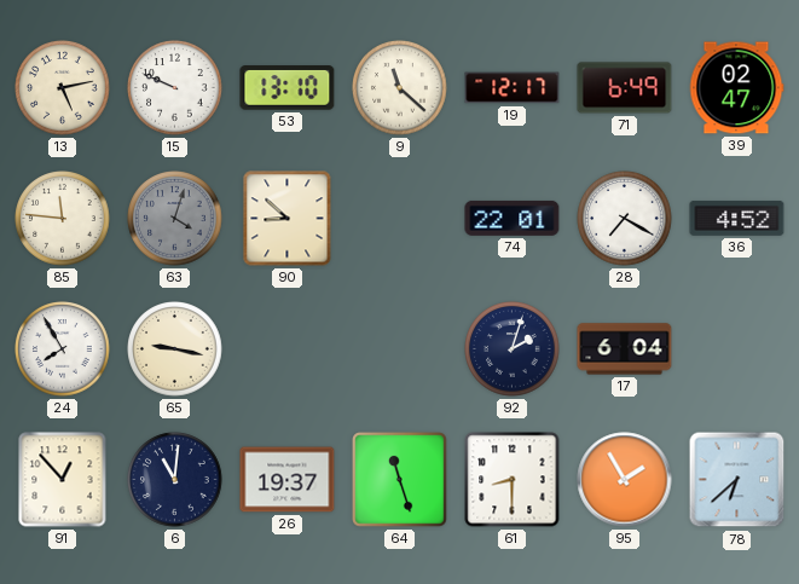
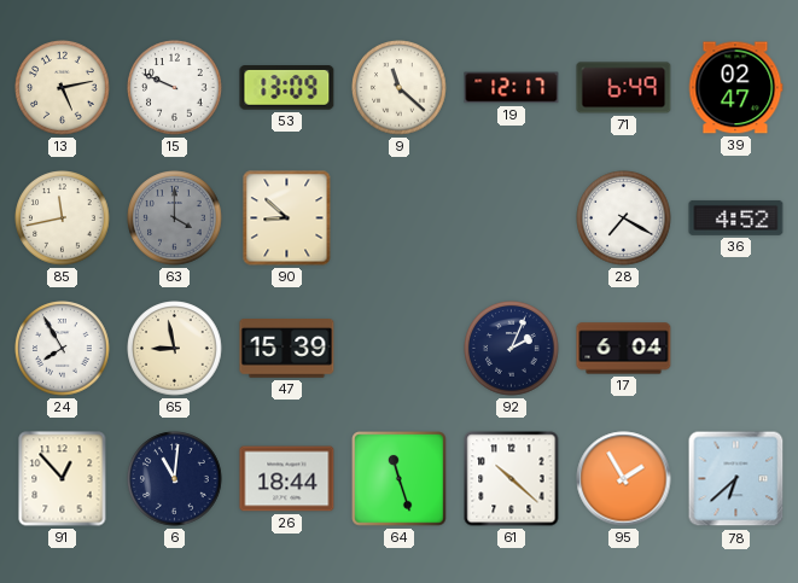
53: 13:10 -> 13:09 (287, 88)
85: 11:46 -> 11:43 (63, 218)
63: 4:03 -> 4:00 (175, 218)
74: 22:01 -> none (513, 218)
65: 9:17 -> 8:58 (175, 349)
47: none -> 15:39 (287, 349)
92: 2:03 -> 2:04 (512, 349)
26: 19:37 -> 18:44 (287, 479)
61: 8:30 -> 10:22 (512, 479)
